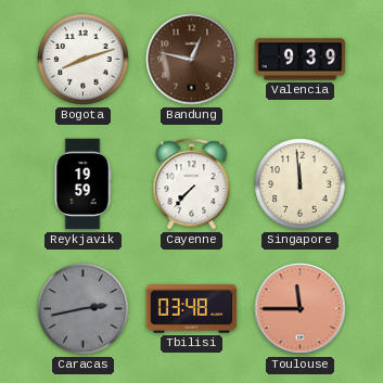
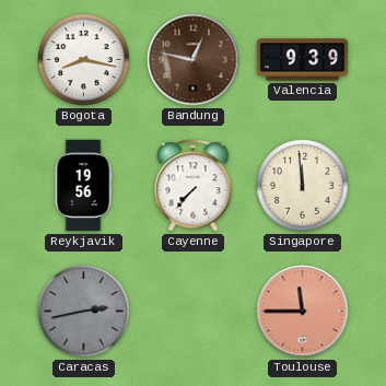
Bogota: 8:12 -> 8:17 (84, 60)
Reykjavik: 19:59 -> 19:56 (83, 186)
Tbilisi: 03:48 -> none (192, 309)
